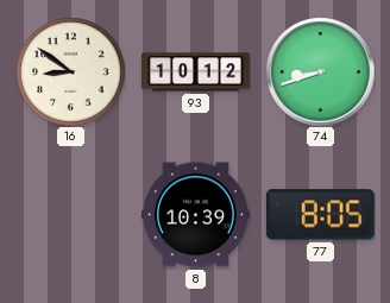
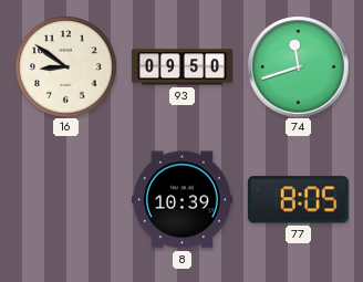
93: 10:12 -> 09:50 (181, 67)
74: 8:42 -> 11:42 (298, 66)
